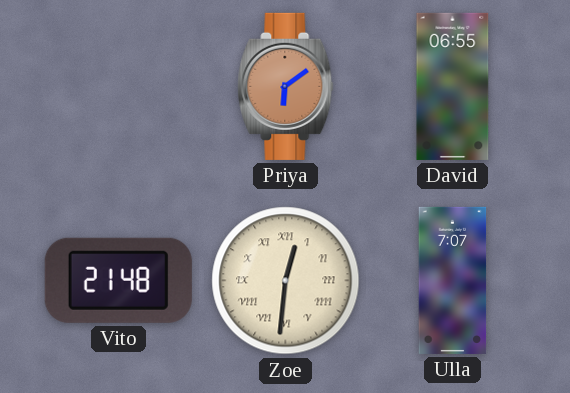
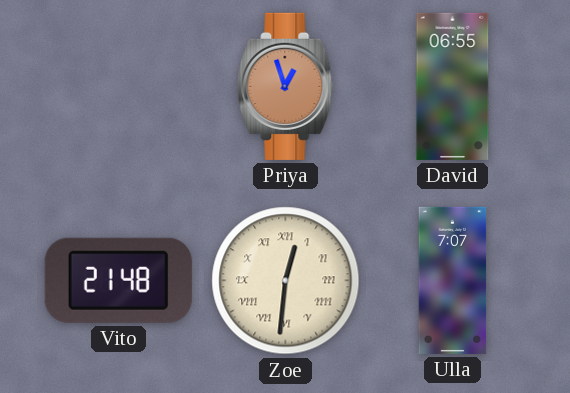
Priya: 6:09 -> 12:57 (286, 86)
